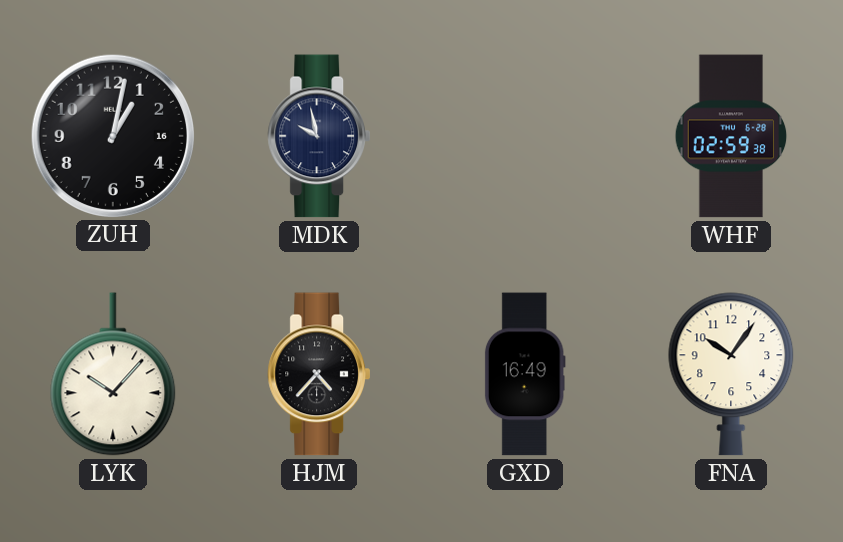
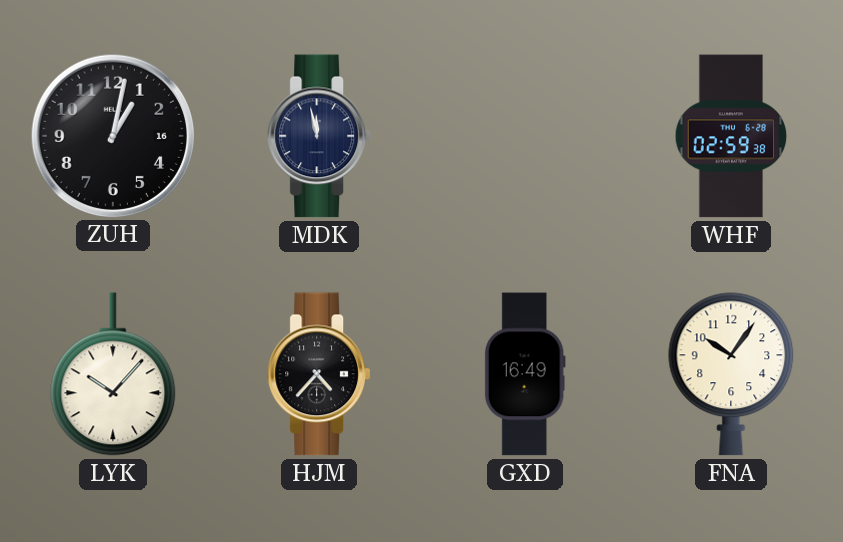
MDK: 9:58 -> 11:58 (319, 136)
